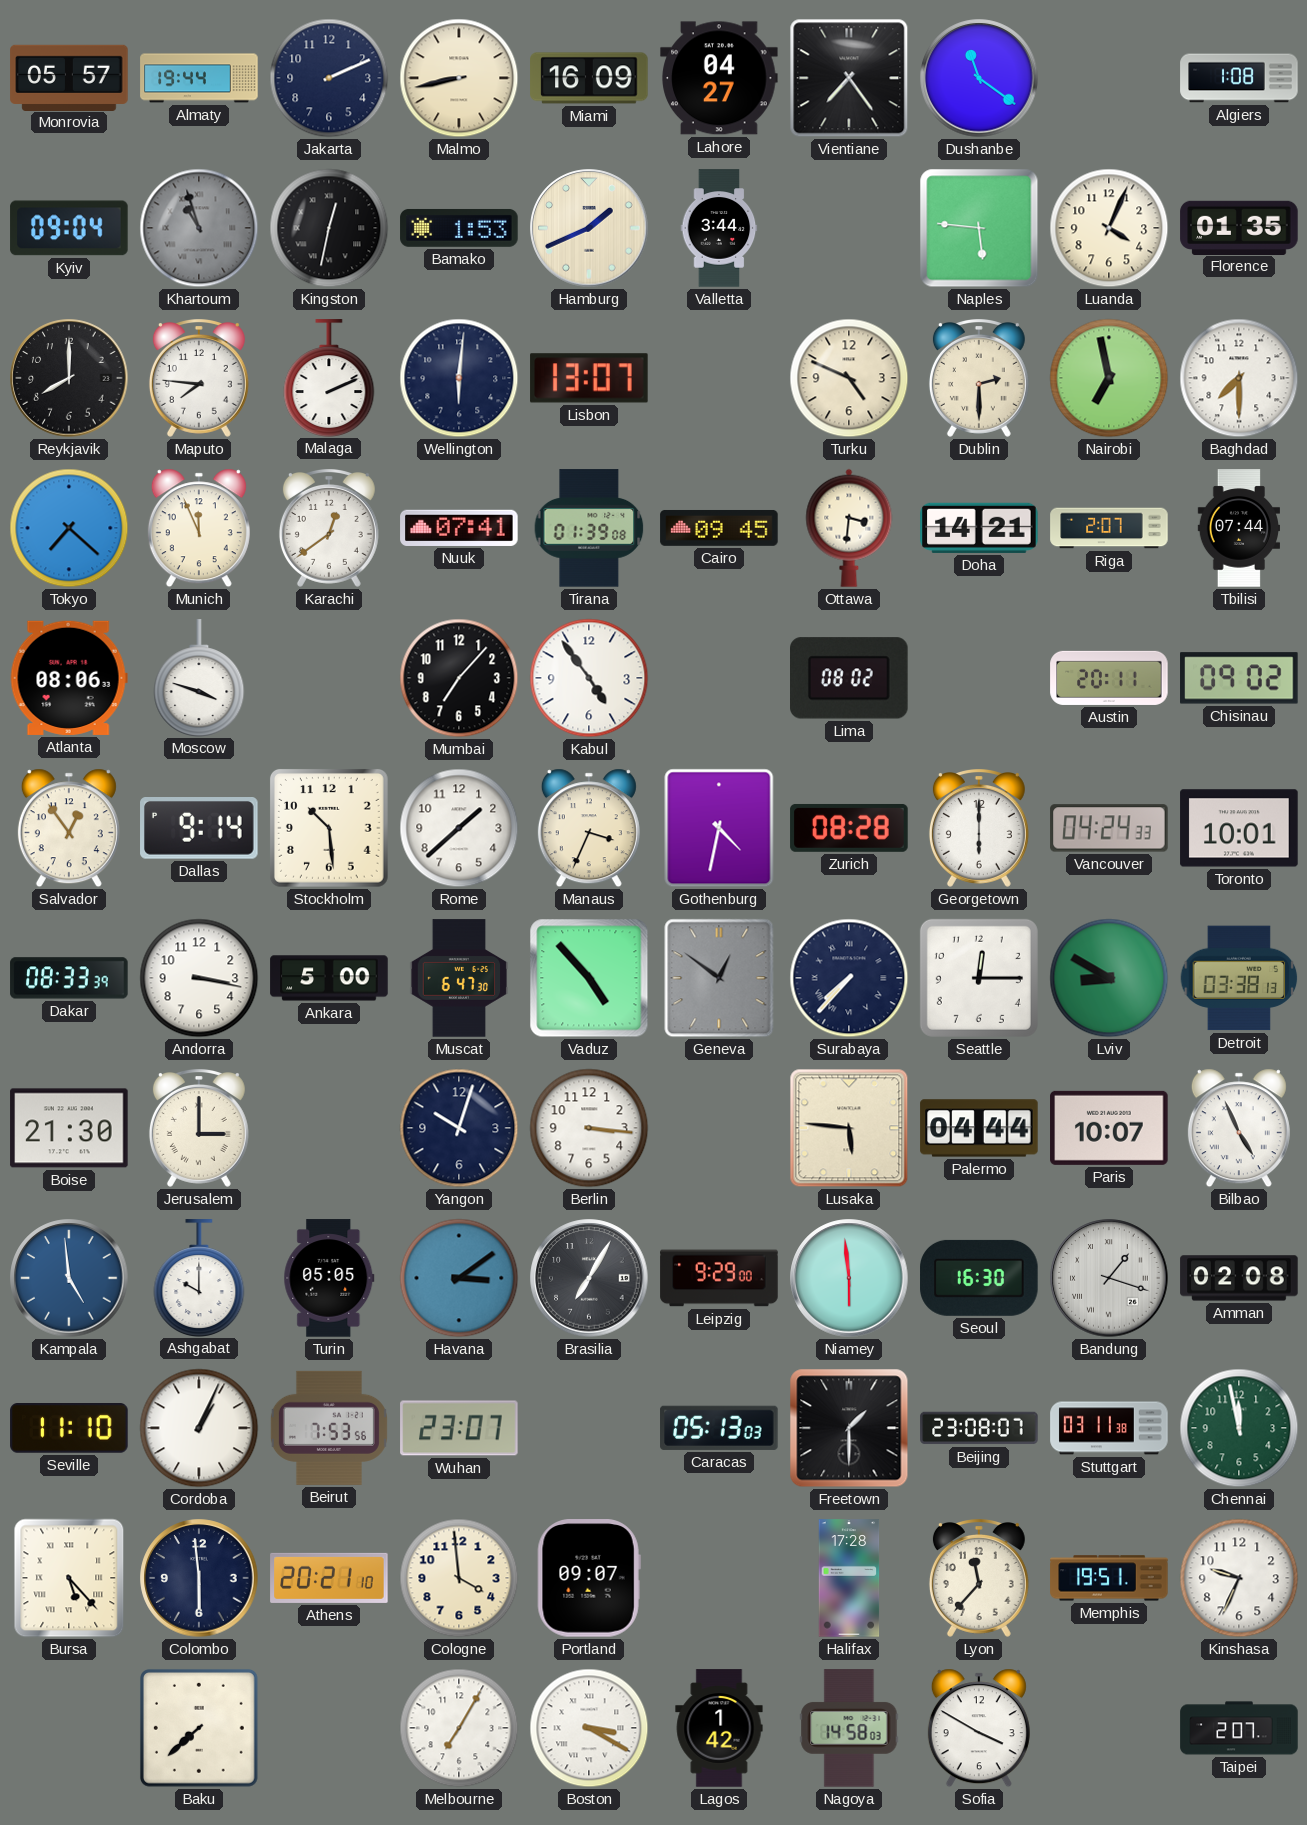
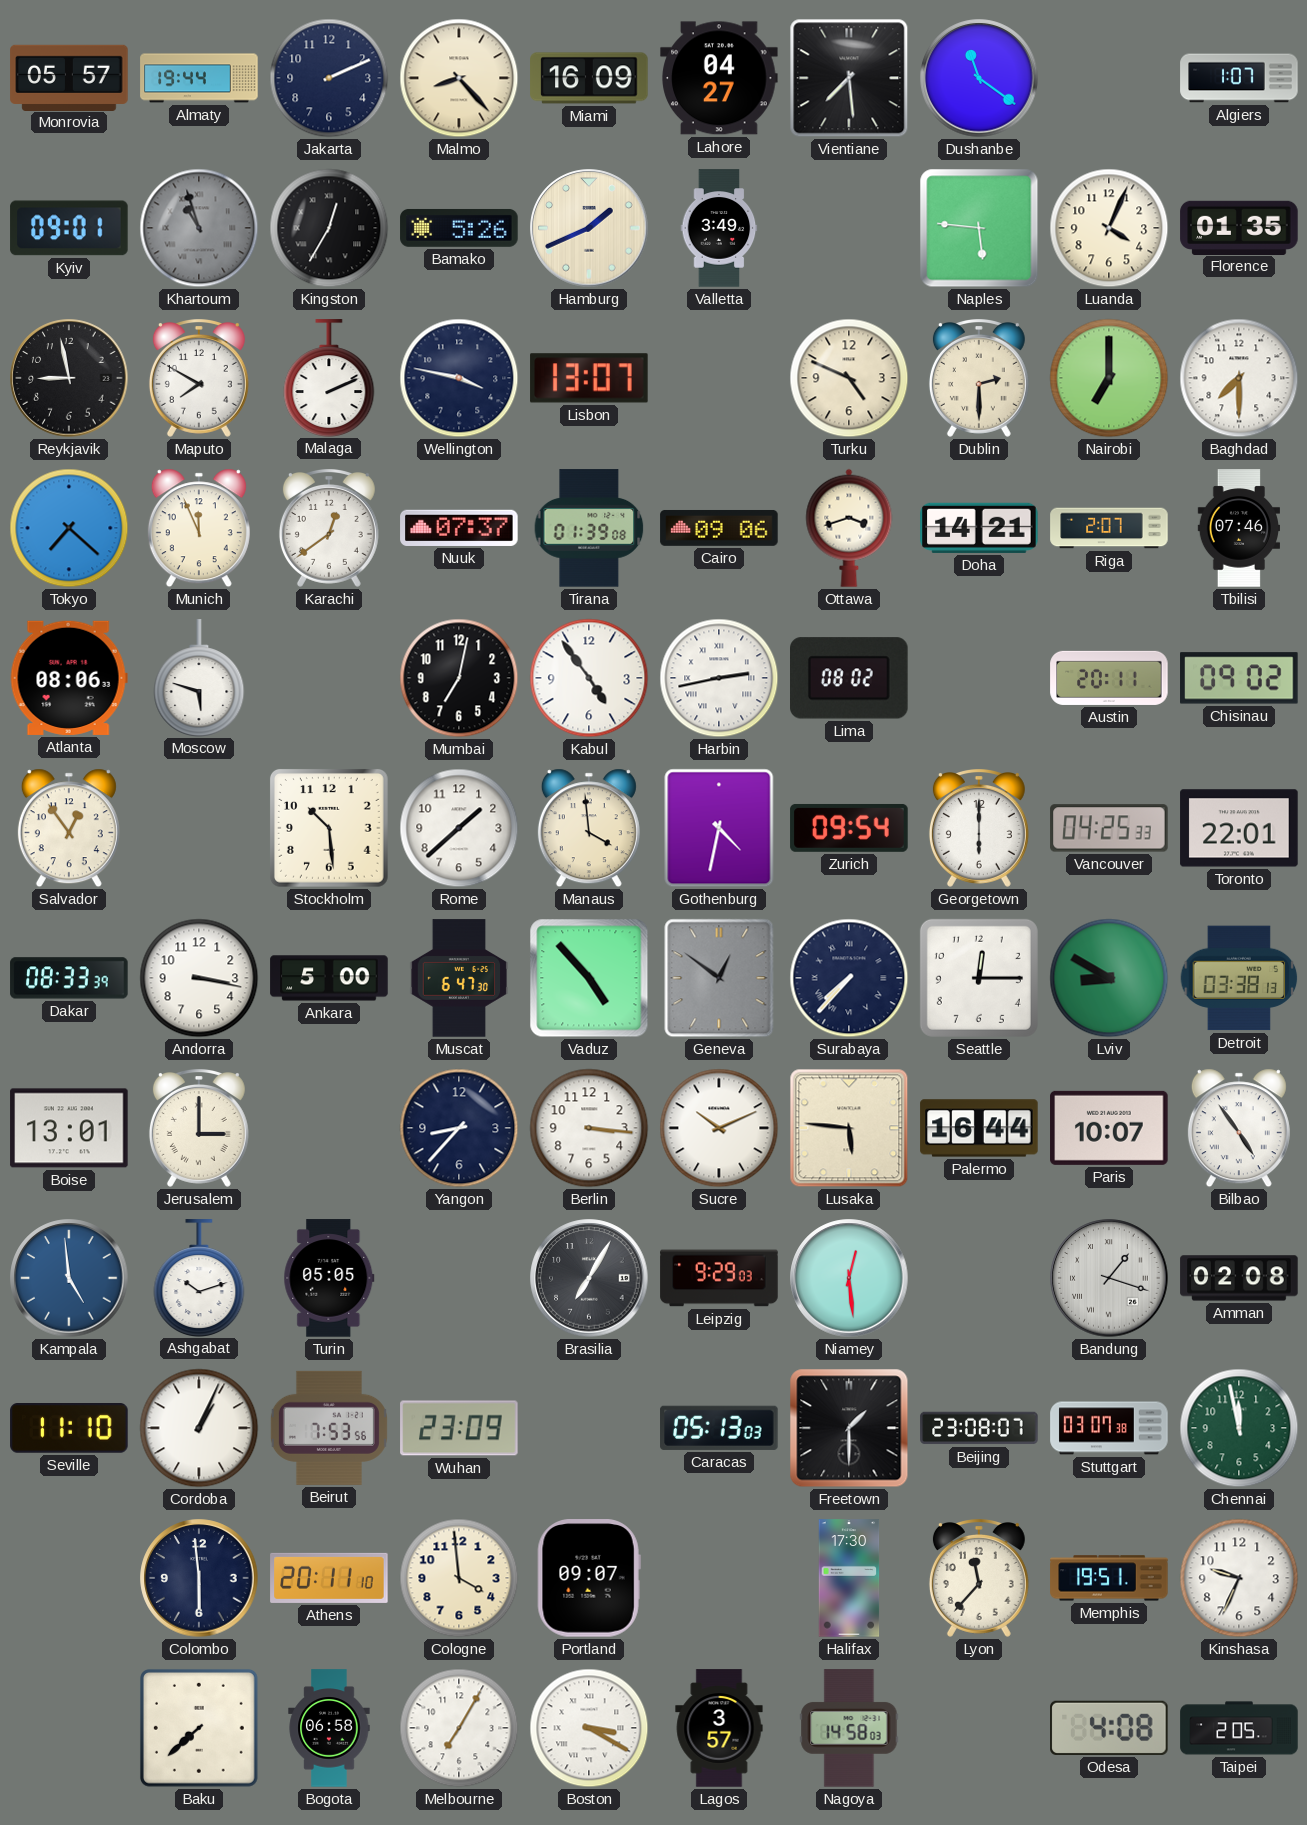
Malmo: 8:43 -> 8:23 (459, 78)
Vientiane: 7:24 -> 7:29 (849, 78)
Algiers: 1:08 -> 1:07 (1239, 78)
Kyiv: 09:04 -> 09:01 (69, 228)
Kingston: 12:32 -> 12:35 (329, 228)
Bamako: 1:53 -> 5:26 (459, 228)
Valletta: 3:44 -> 3:49 (719, 228)
Reykjavik: 8:00 -> 8:58 (69, 378)
Maputo: 7:46 -> 7:50 (199, 379)
Wellington: 6:01 -> 3:47 (459, 378)
Nairobi: 6:58 -> 7:00 (1109, 378)
Nuuk: 07:41 -> 07:37 (459, 528)
Cairo: 09:45 -> 09:06 (719, 528)
Ottawa: 3:31 -> 3:42 (849, 528)
Tbilisi: 07:44 -> 07:46 (1238, 528)
Moscow: 3:48 -> 5:48 (199, 678)
Mumbai: 7:07 -> 7:02 (459, 678)
Harbin: none -> 2:43 (719, 678)
Dallas: 9:14 -> none (199, 829)
Manaus: 3:34 -> 3:59 (589, 828)
Zurich: 08:28 -> 09:54 (849, 828)
Vancouver: 04:24 -> 04:25 (1109, 828)
Toronto: 10:01 -> 22:01 (1239, 828)
Boise: 21:30 -> 13:01 (69, 1128)
Yangon: 10:03 -> 8:37 (459, 1128)
Sucre: none -> 10:11 (719, 1128)
Palermo: 04:44 -> 16:44 (979, 1128)
Bilbao: 4:56 -> 4:54 (1239, 1128)
Ashgabat: 10:00 -> 10:12 (199, 1278)
Havana: 3:09 -> none (459, 1278)
Leipzig: 9:29:00 -> 9:29:03 (719, 1278)
Niamey: 5:59 -> 12:29 (849, 1278)
Seoul: 16:30 -> none (979, 1278)
Wuhan: 23:07 -> 23:09 (459, 1428)
Stuttgart: 03:11 -> 03:07 (1109, 1428)
Bursa: 5:23 -> none (69, 1578)
Athens: 20:21 -> 20:11 (329, 1578)
Halifax: 17:28 -> 17:30 (849, 1578)
Bogota: none -> 06:58 (329, 1728)
Lagos: 1:42 -> 3:57 (719, 1728)
Sofia: 3:50 -> none (979, 1728)
Odesa: none -> 4:08 (1109, 1728)
Taipei: 2:07 -> 2:05 (1239, 1728)
